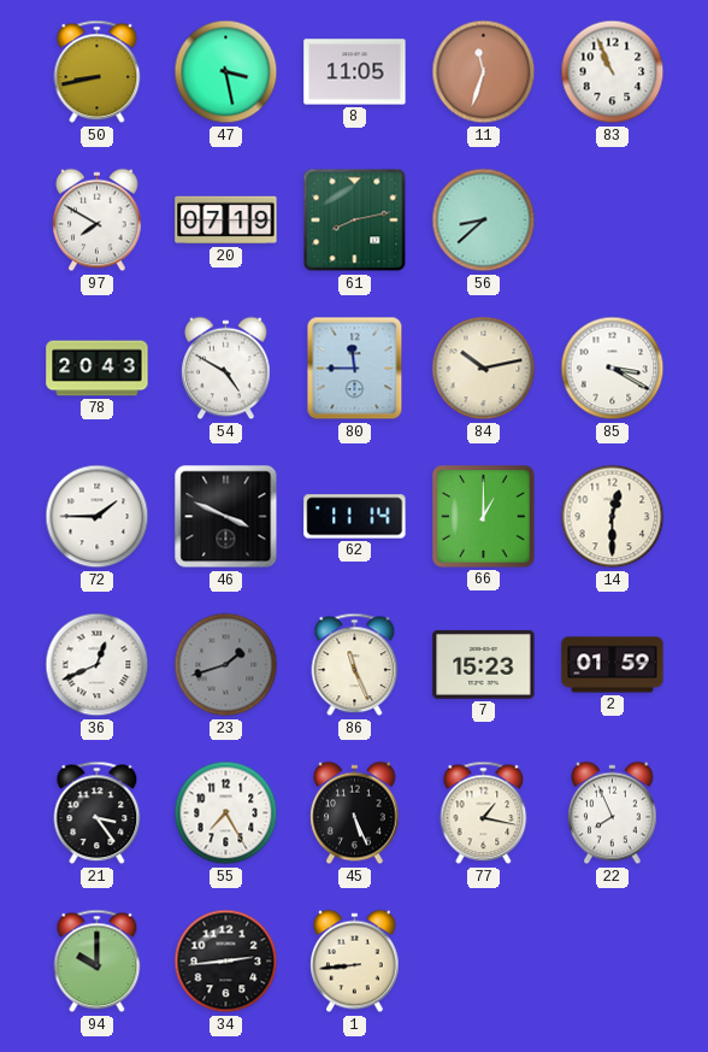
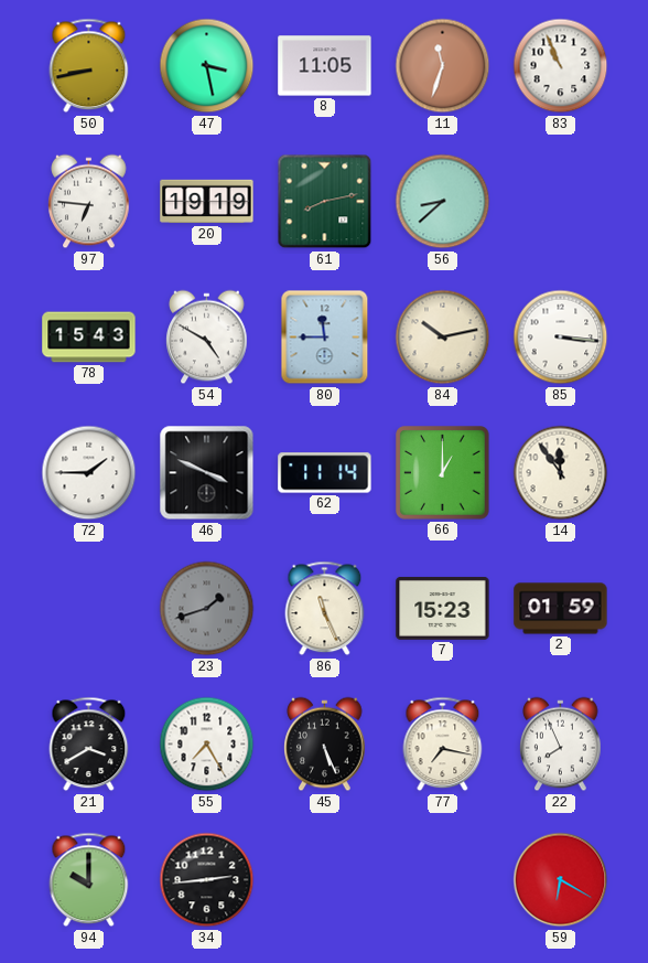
97: 7:50 -> 6:46 (89, 202)
20: 07:19 -> 19:19 (207, 202)
78: 20:43 -> 15:43 (89, 338)
85: 3:20 -> 3:16 (561, 338)
14: 12:30 -> 11:54 (561, 473)
36: 12:41 -> none (98, 665)
21: 3:24 -> 3:40 (89, 745)
77: 1:17 -> 7:17 (443, 745)
1: 8:44 -> none (355, 962)
59: none -> 6:20 (561, 880)
